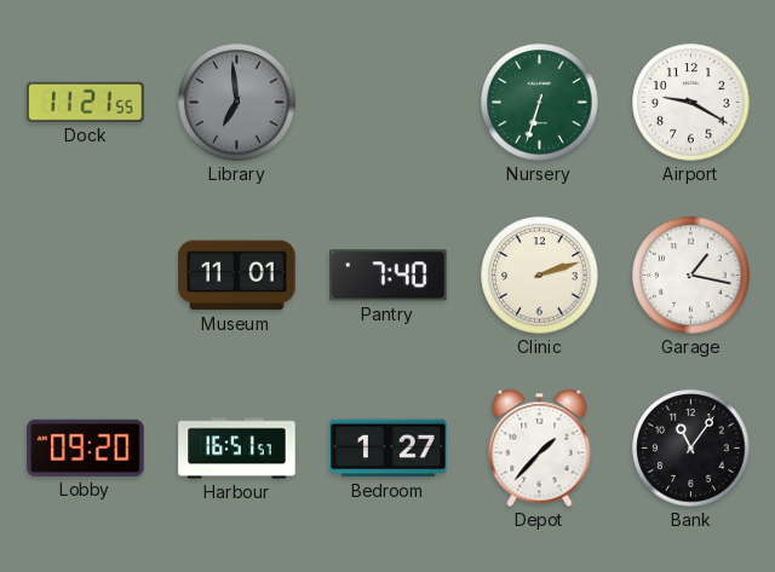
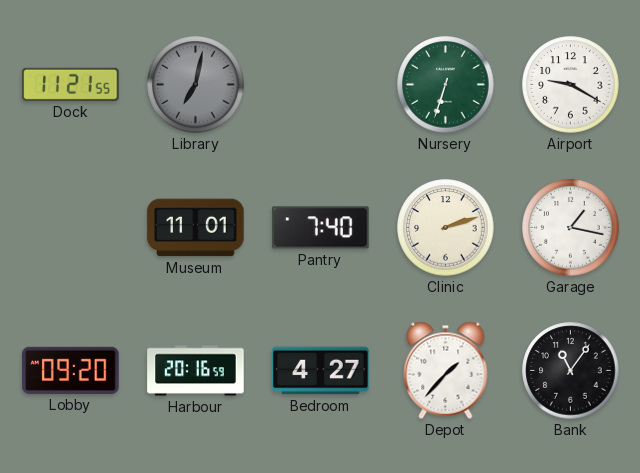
Library: 6:59 -> 7:02 (196, 85)
Harbour: 16:51 -> 20:16 (196, 371)
Bedroom: 1:27 -> 4:27 (321, 371)
